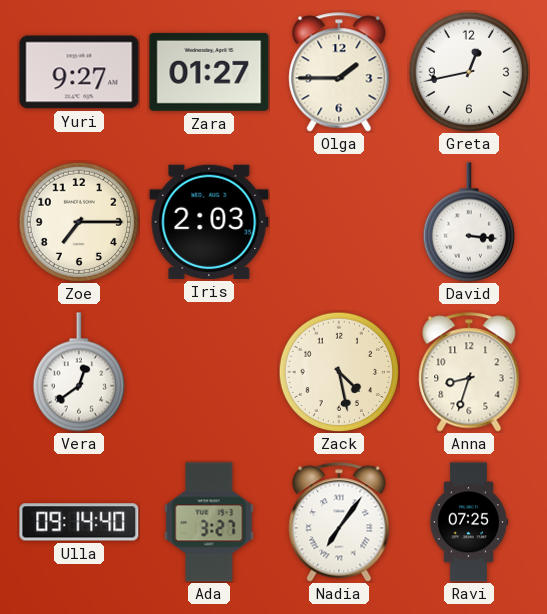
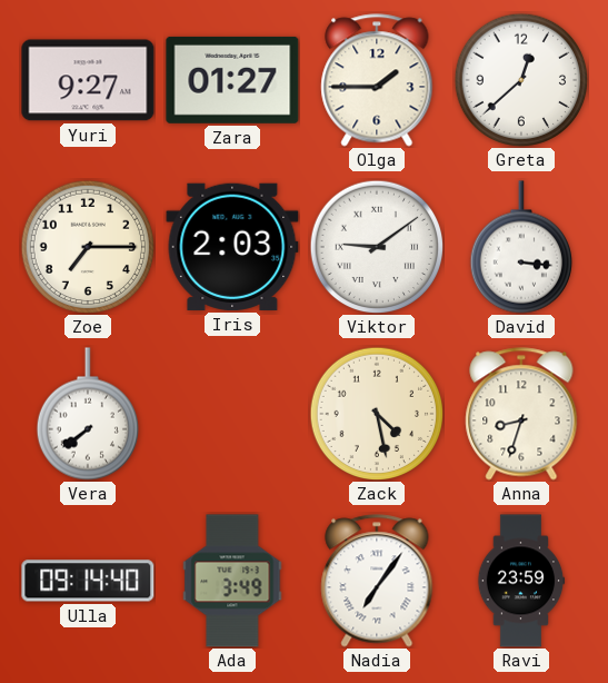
Greta: 12:43 -> 12:38 (521, 80)
Viktor: none -> 9:09 (377, 247)
Vera: 12:39 -> 7:39 (87, 414)
Ada: 3:27 -> 3:49 (232, 581)
Ravi: 07:25 -> 23:59 (521, 581)
